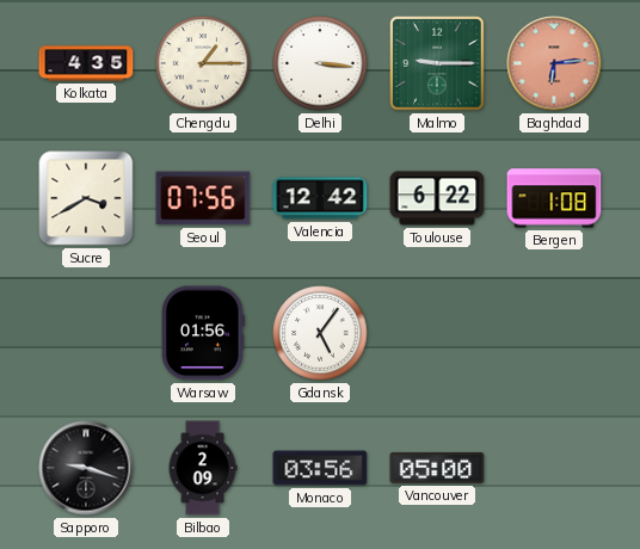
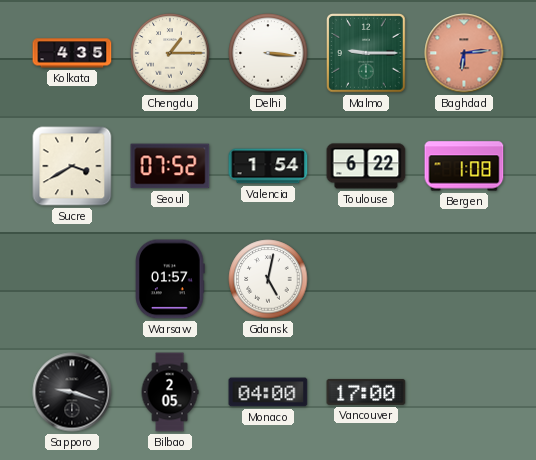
Seoul: 07:56 -> 07:52 (170, 166)
Valencia: 12:42 -> 1:54 (268, 166)
Warsaw: 01:56 -> 01:57 (171, 279)
Gdansk: 5:06 -> 5:02 (268, 279)
Bilbao: 2:09 -> 2:05 (170, 392)
Monaco: 03:56 -> 04:00 (268, 392)
Vancouver: 05:00 -> 17:00 (366, 392)
